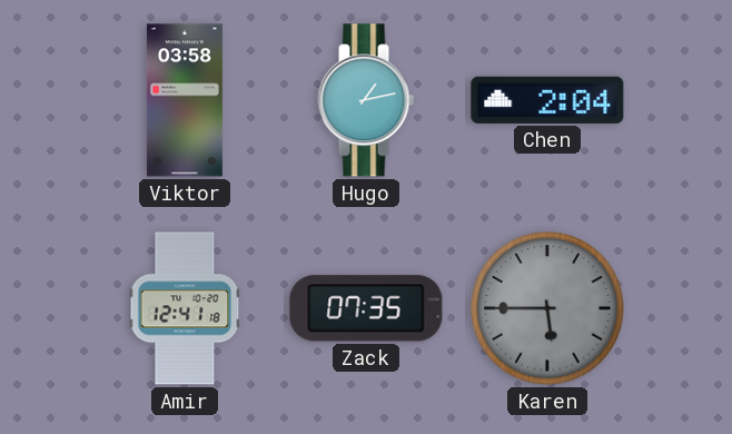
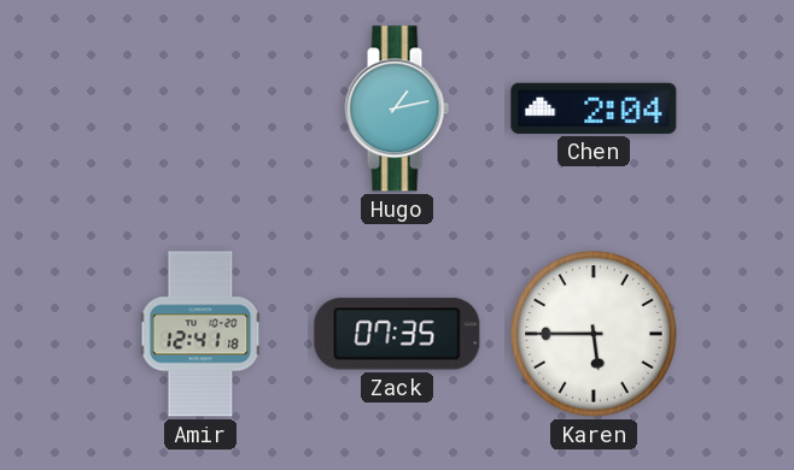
Viktor: 03:58 -> none (185, 100)
Karen dial: grey -> white (594, 334)
